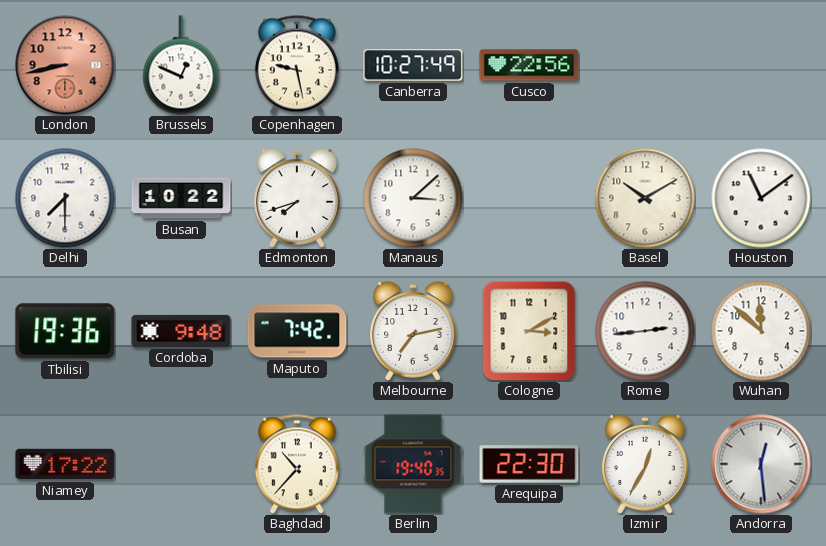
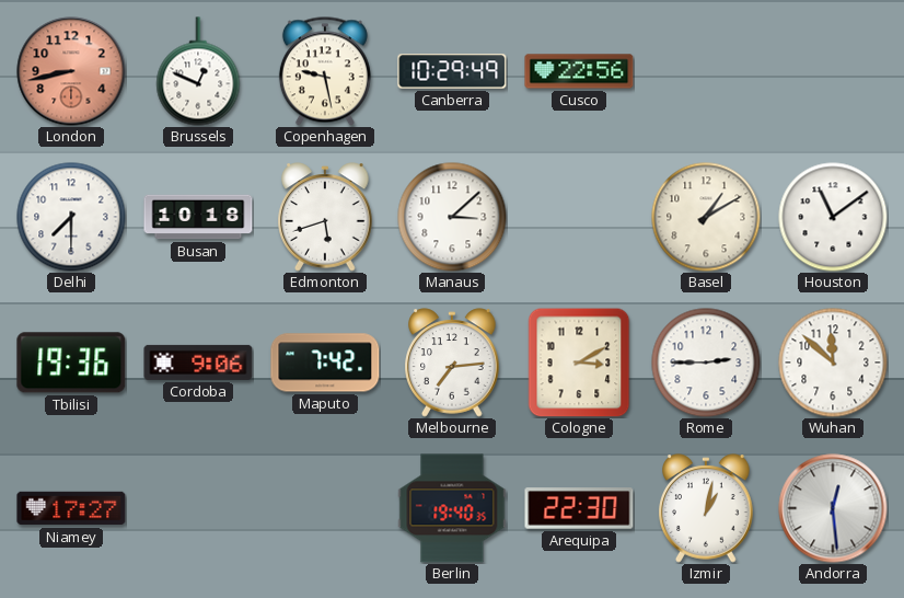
Canberra: 10:27 -> 10:29 (452, 71)
Busan: 10:22 -> 10:18 (198, 217)
Edmonton: 7:42 -> 5:42 (325, 217)
Basel: 10:10 -> 1:10 (706, 217)
Cordoba: 9:48 -> 9:06 (198, 363)
Melbourne: 7:13 -> 7:14 (452, 363)
Rome: 2:44 -> 2:45 (706, 363)
Niamey: 17:22 -> 17:27 (71, 508)
Baghdad: 10:37 -> none (297, 464)
Izmir: 12:35 -> 1:02 (706, 508)
